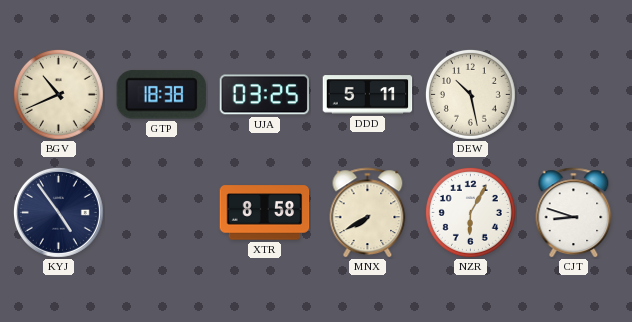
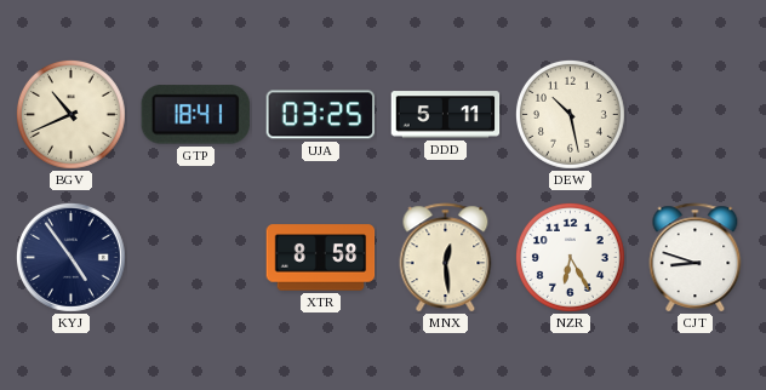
GTP: 18:38 -> 18:41 (195, 115)
MNX: 7:40 -> 12:29 (446, 258)
NZR: 6:05 -> 6:25 (570, 257)
